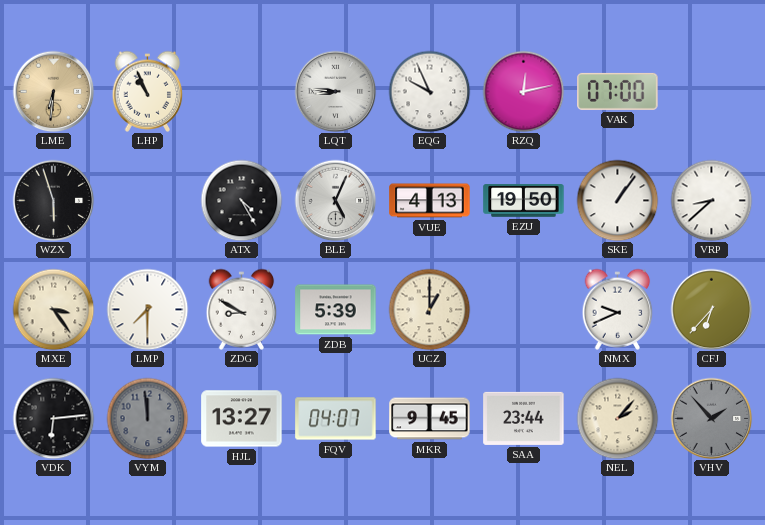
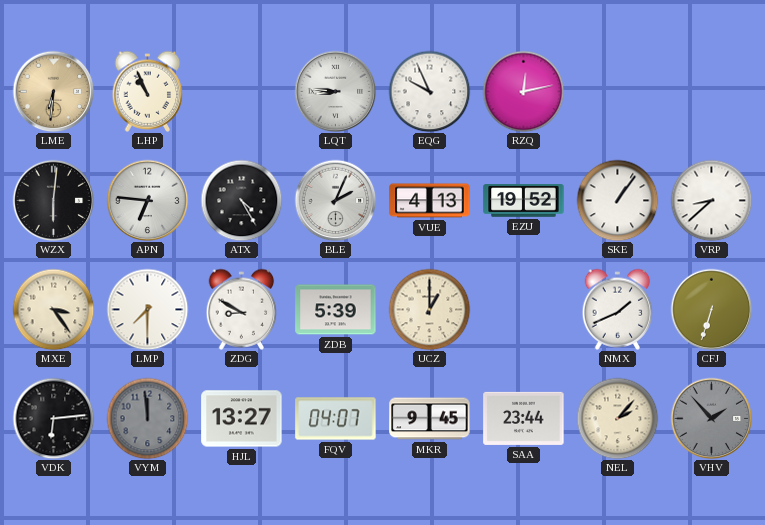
VAK: 07:00 -> none (618, 91)
WZX: 5:57 -> 6:01 (53, 200)
APN: none -> 6:46 (147, 200)
BLE: 5:04 -> 2:04 (335, 200)
EZU: 19:50 -> 19:52 (524, 201)
NMX: 9:41 -> 1:41 (618, 309)
CFJ: 6:37 -> 6:33 (711, 309)
